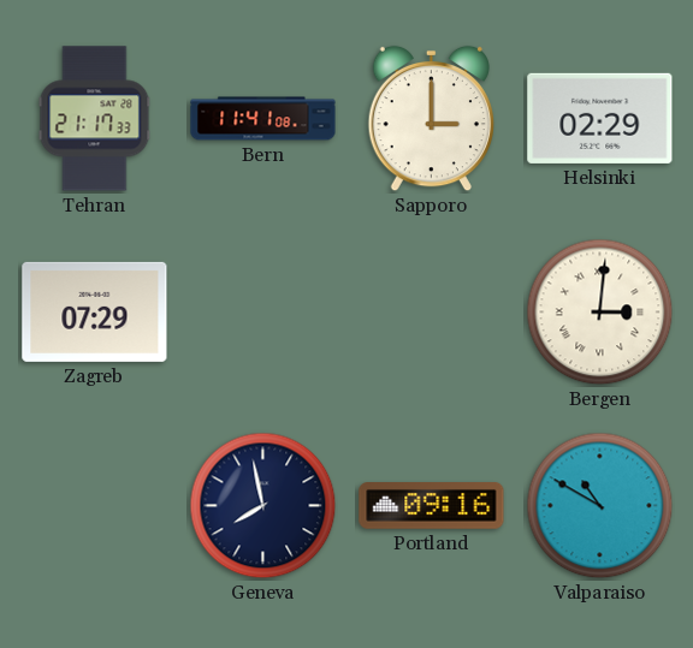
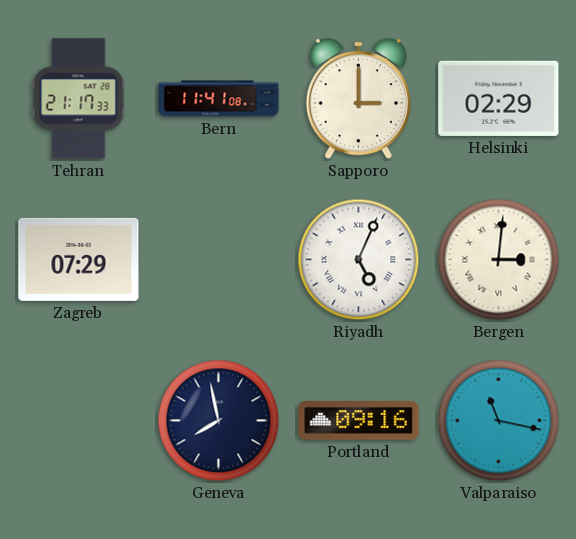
Riyadh: none -> 5:04 (359, 260)
Valparaiso: 10:50 -> 11:17 (499, 421)
